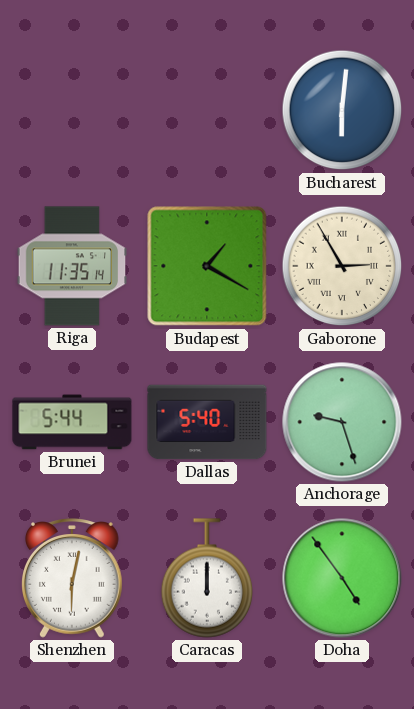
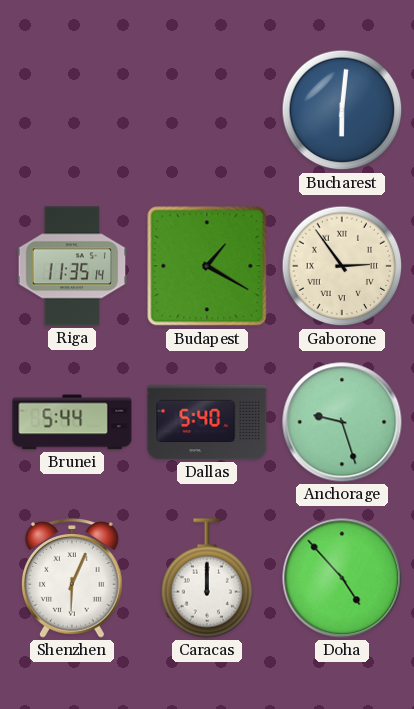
Gaborone: 2:55 -> 2:54 (342, 266)
Shenzhen: 6:02 -> 6:04 (73, 578)
Doha: 4:54 -> 4:53 (342, 578)
